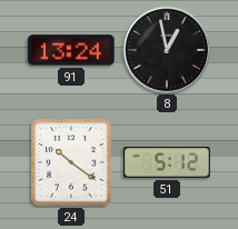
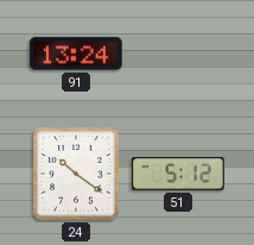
8: 12:58 -> none (166, 49)
